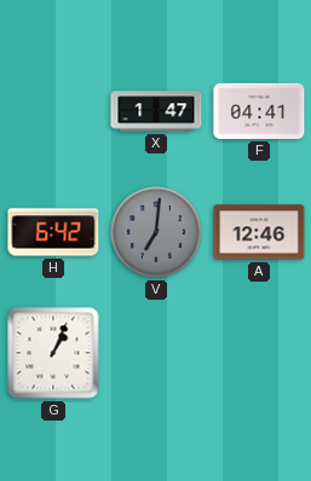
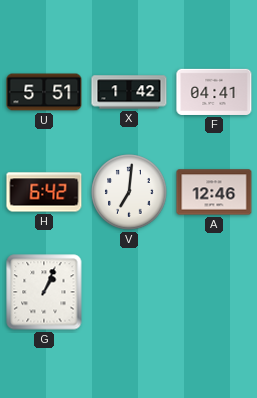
U: none -> 5:51 (44, 92)
X: 1:47 -> 1:42 (129, 92)
V dial: grey -> white (129, 192)
